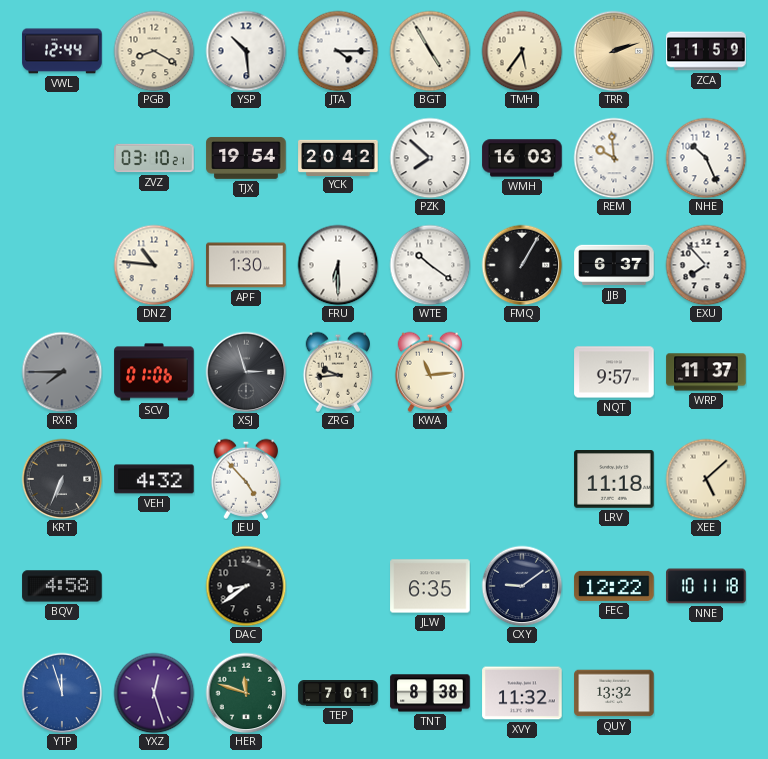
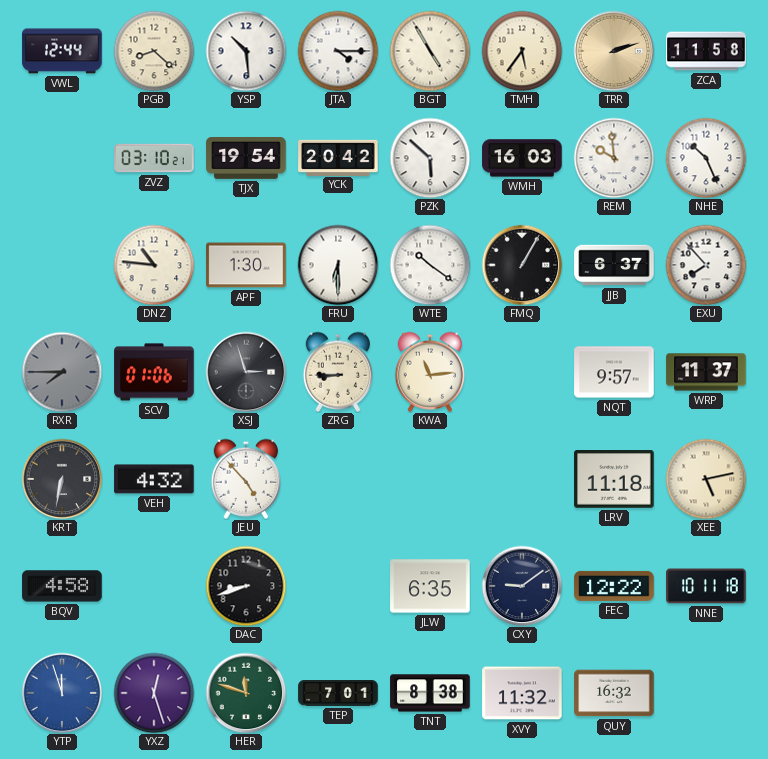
PGB: 8:20 -> 8:22 (154, 51)
ZCA: 11:59 -> 11:58 (706, 51)
PZK: 7:52 -> 5:52 (430, 158)
ZRG: 9:44 -> 8:45 (337, 372)
KRT: 6:34 -> 6:32 (62, 479)
XEE: 5:08 -> 5:13 (706, 479)
DAC: 8:39 -> 8:42 (246, 586)
QUY: 13:32 -> 16:32 (614, 693)
